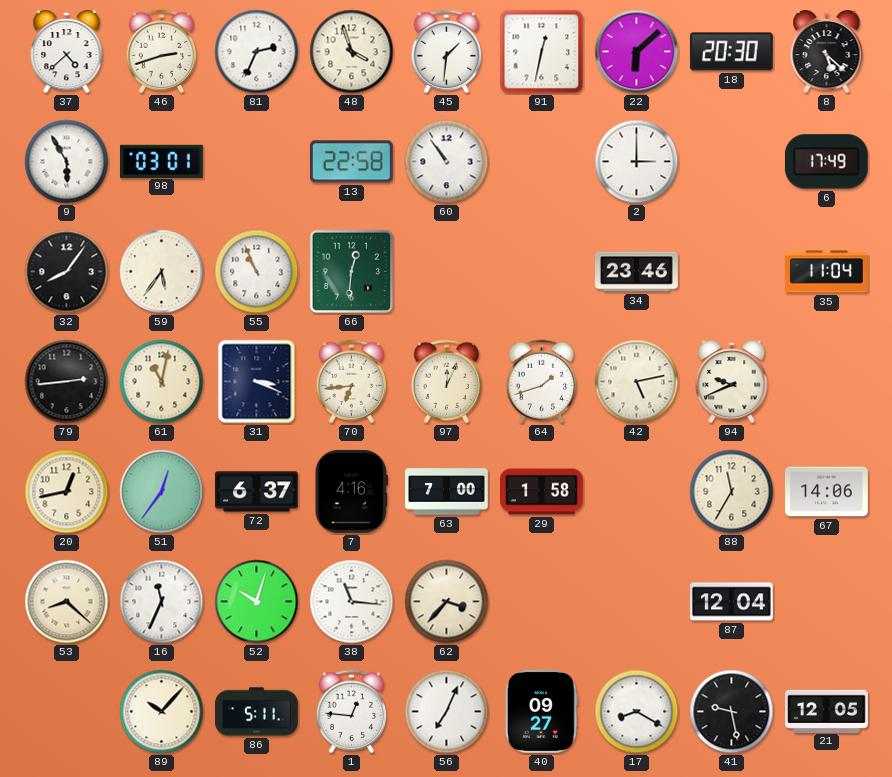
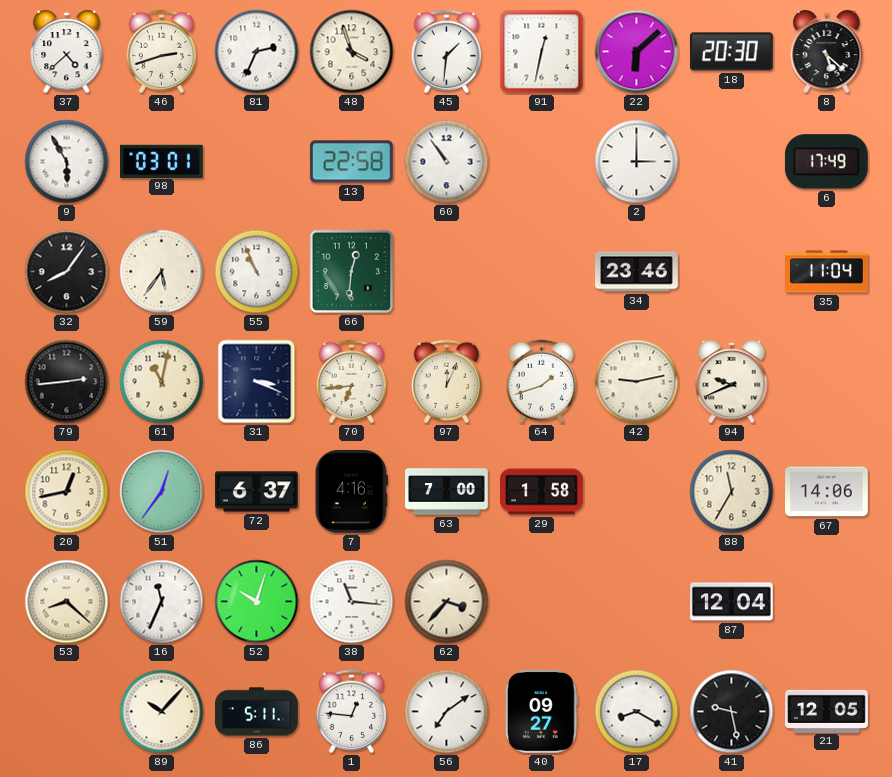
42: 5:13 -> 9:13 (637, 382)
56: 7:04 -> 7:09 (447, 712)
